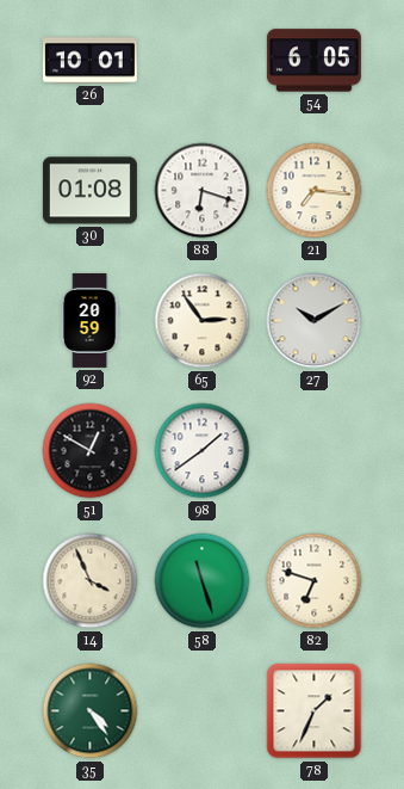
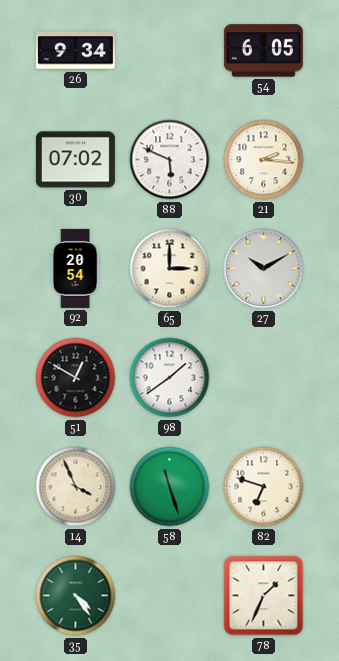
26: 10:01 -> 9:34 (75, 51)
30: 01:08 -> 07:02 (75, 160)
88: 6:18 -> 5:49 (170, 160)
21: 7:16 -> 2:16 (264, 160)
92: 20:59 -> 20:54 (75, 268)
65: 2:54 -> 3:00 (170, 269)
